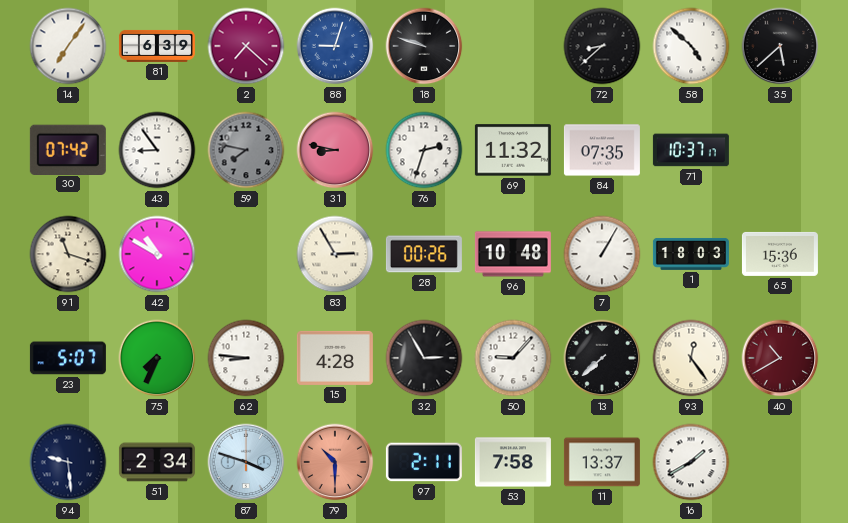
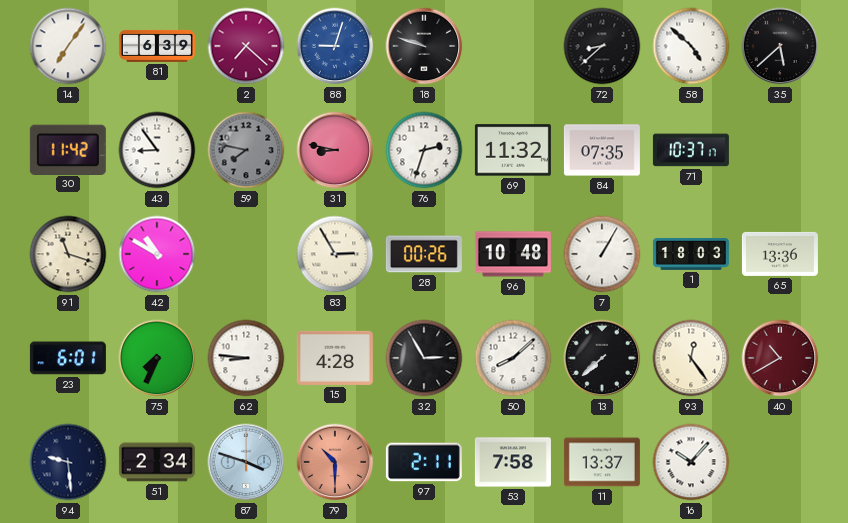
30: 07:42 -> 11:42 (68, 149)
65: 15:36 -> 13:36 (780, 254)
23: 5:07 -> 6:01 (68, 358)
50: 9:07 -> 8:08 (513, 358)
16: 1:40 -> 10:07 (691, 462)
